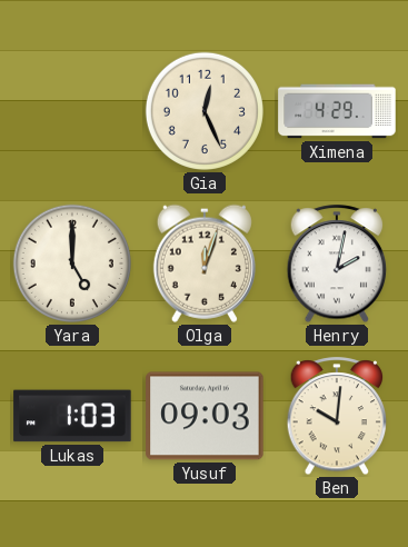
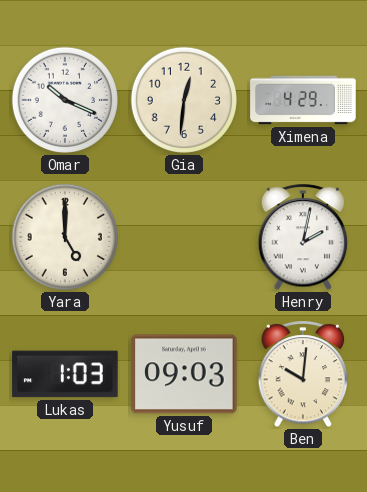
Omar: none -> 10:19 (65, 100)
Gia: 12:26 -> 12:31 (184, 100)
Olga: 12:03 -> none (205, 263)
